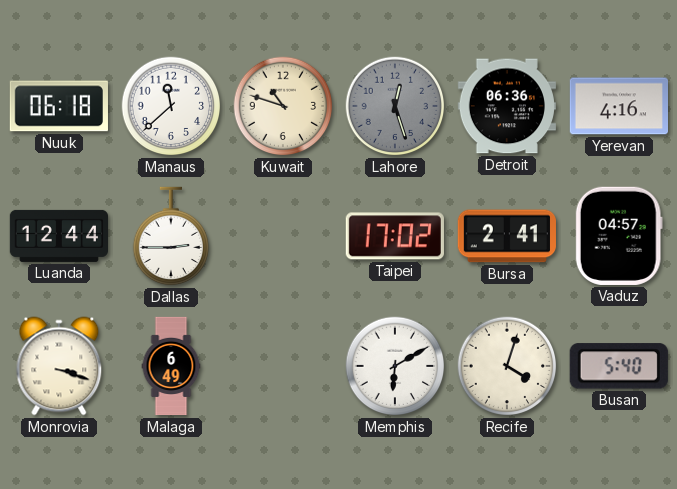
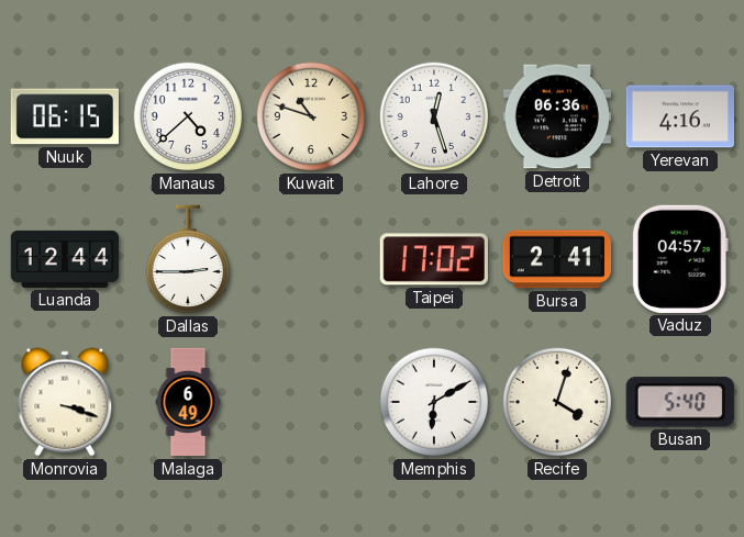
Nuuk: 06:18 -> 06:15 (65, 116)
Manaus: 11:38 -> 4:38 (188, 116)
Lahore dial: grey -> white (434, 116)
